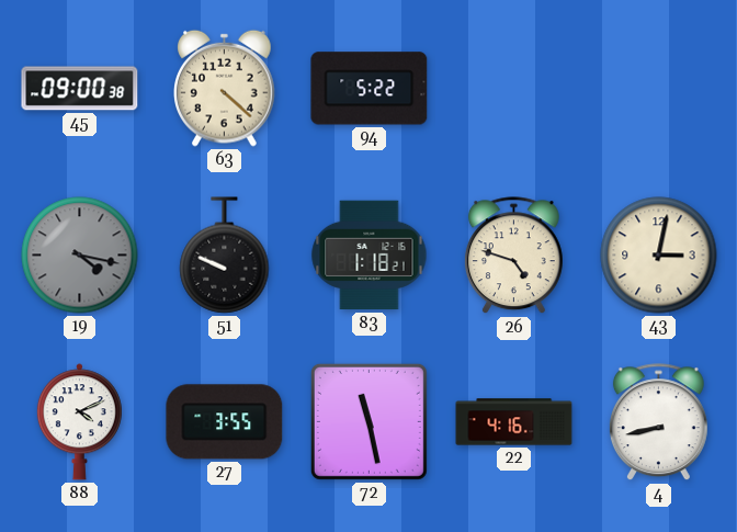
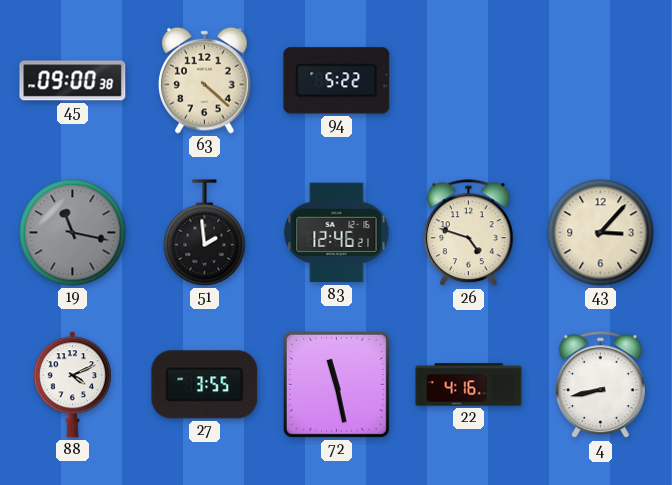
19: 4:17 -> 11:17 (73, 233)
51: 9:49 -> 1:59 (205, 233)
83: 1:18 -> 12:46 (337, 233)
43: 3:02 -> 3:07 (601, 233)
